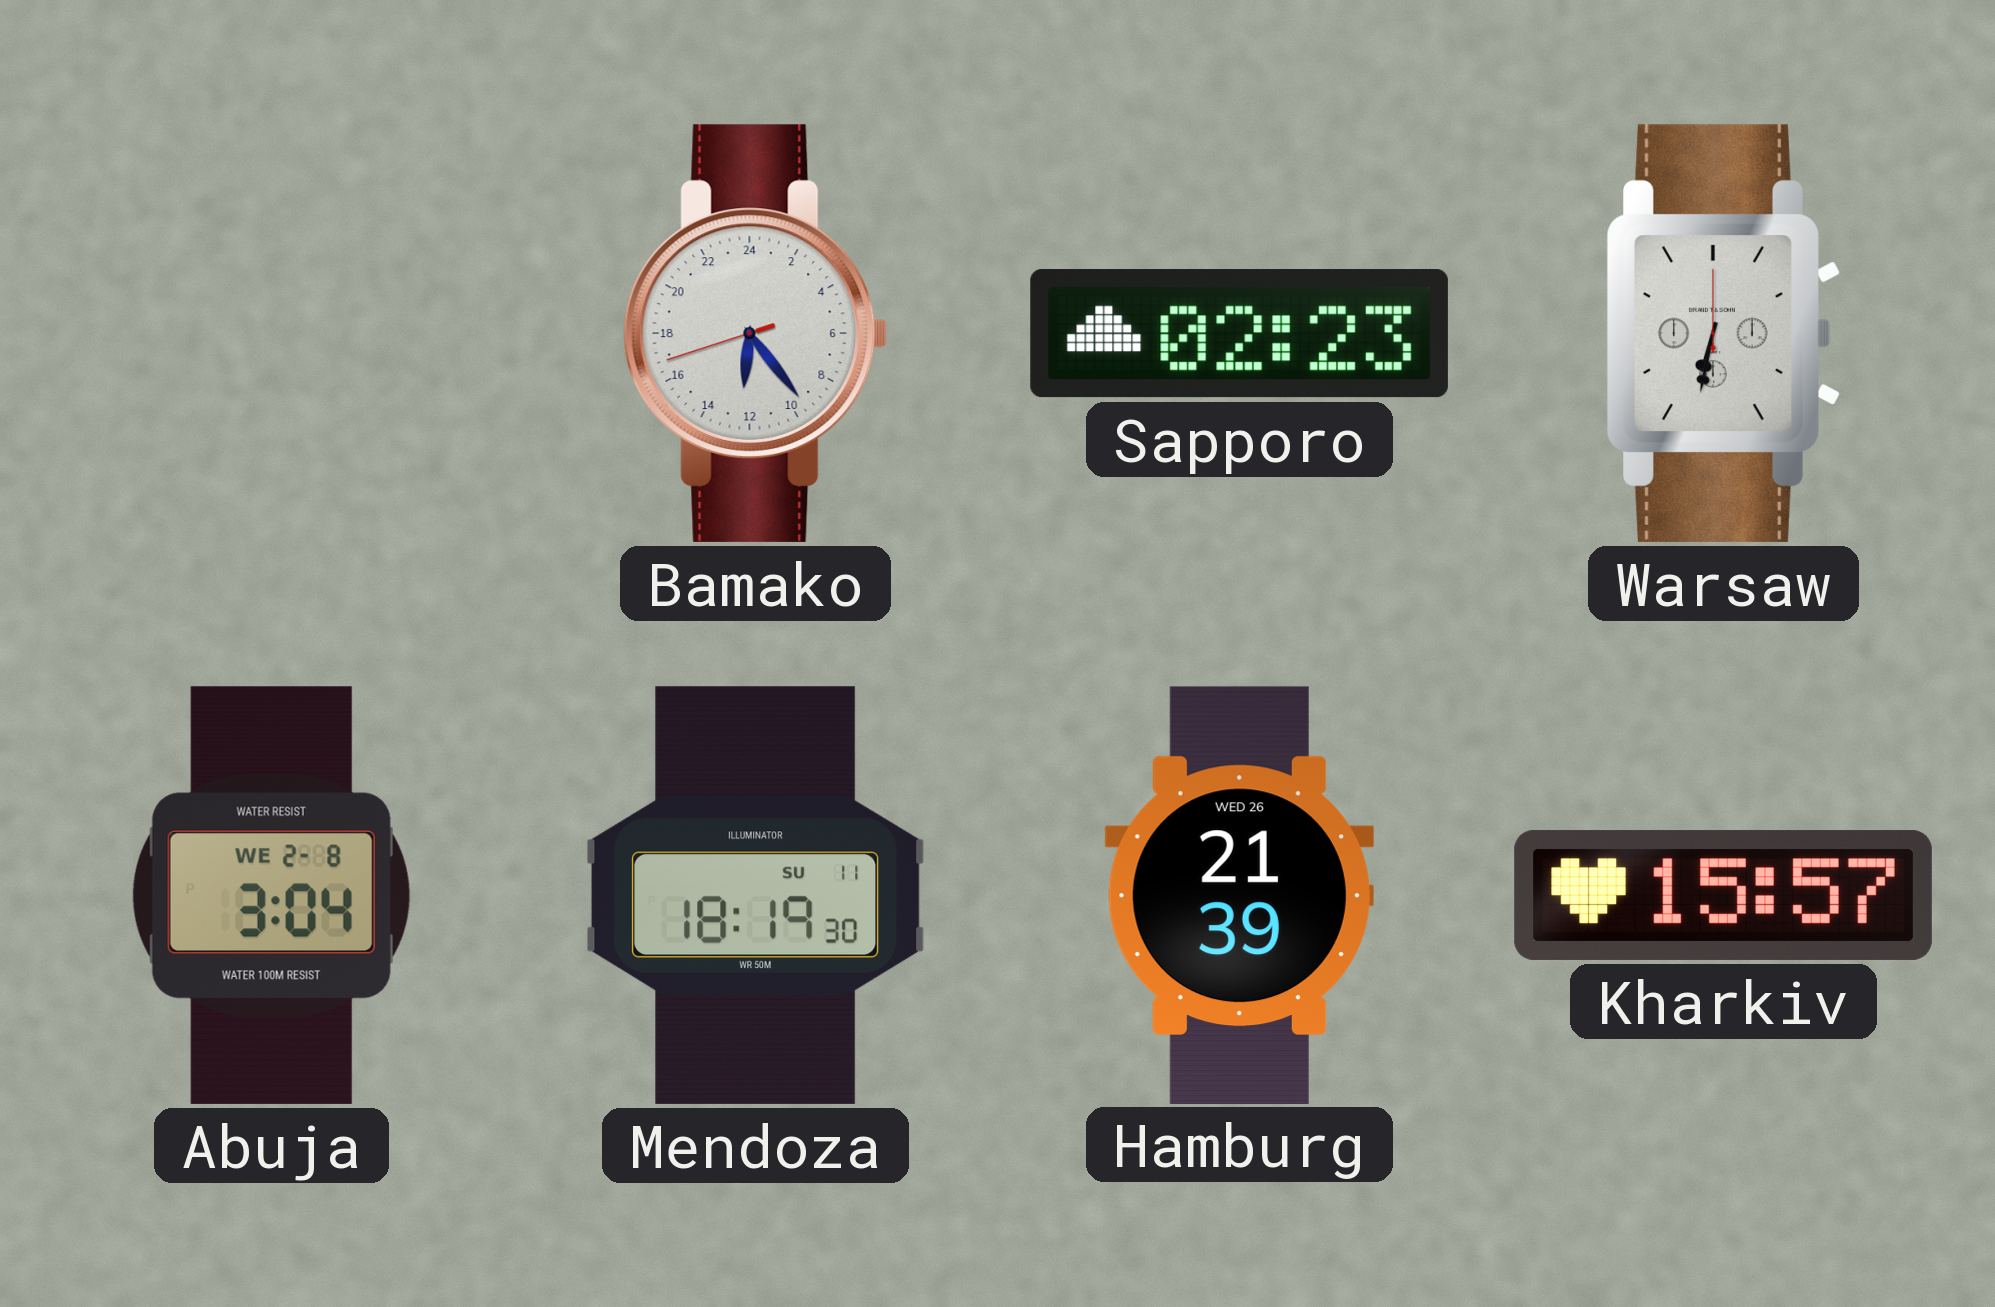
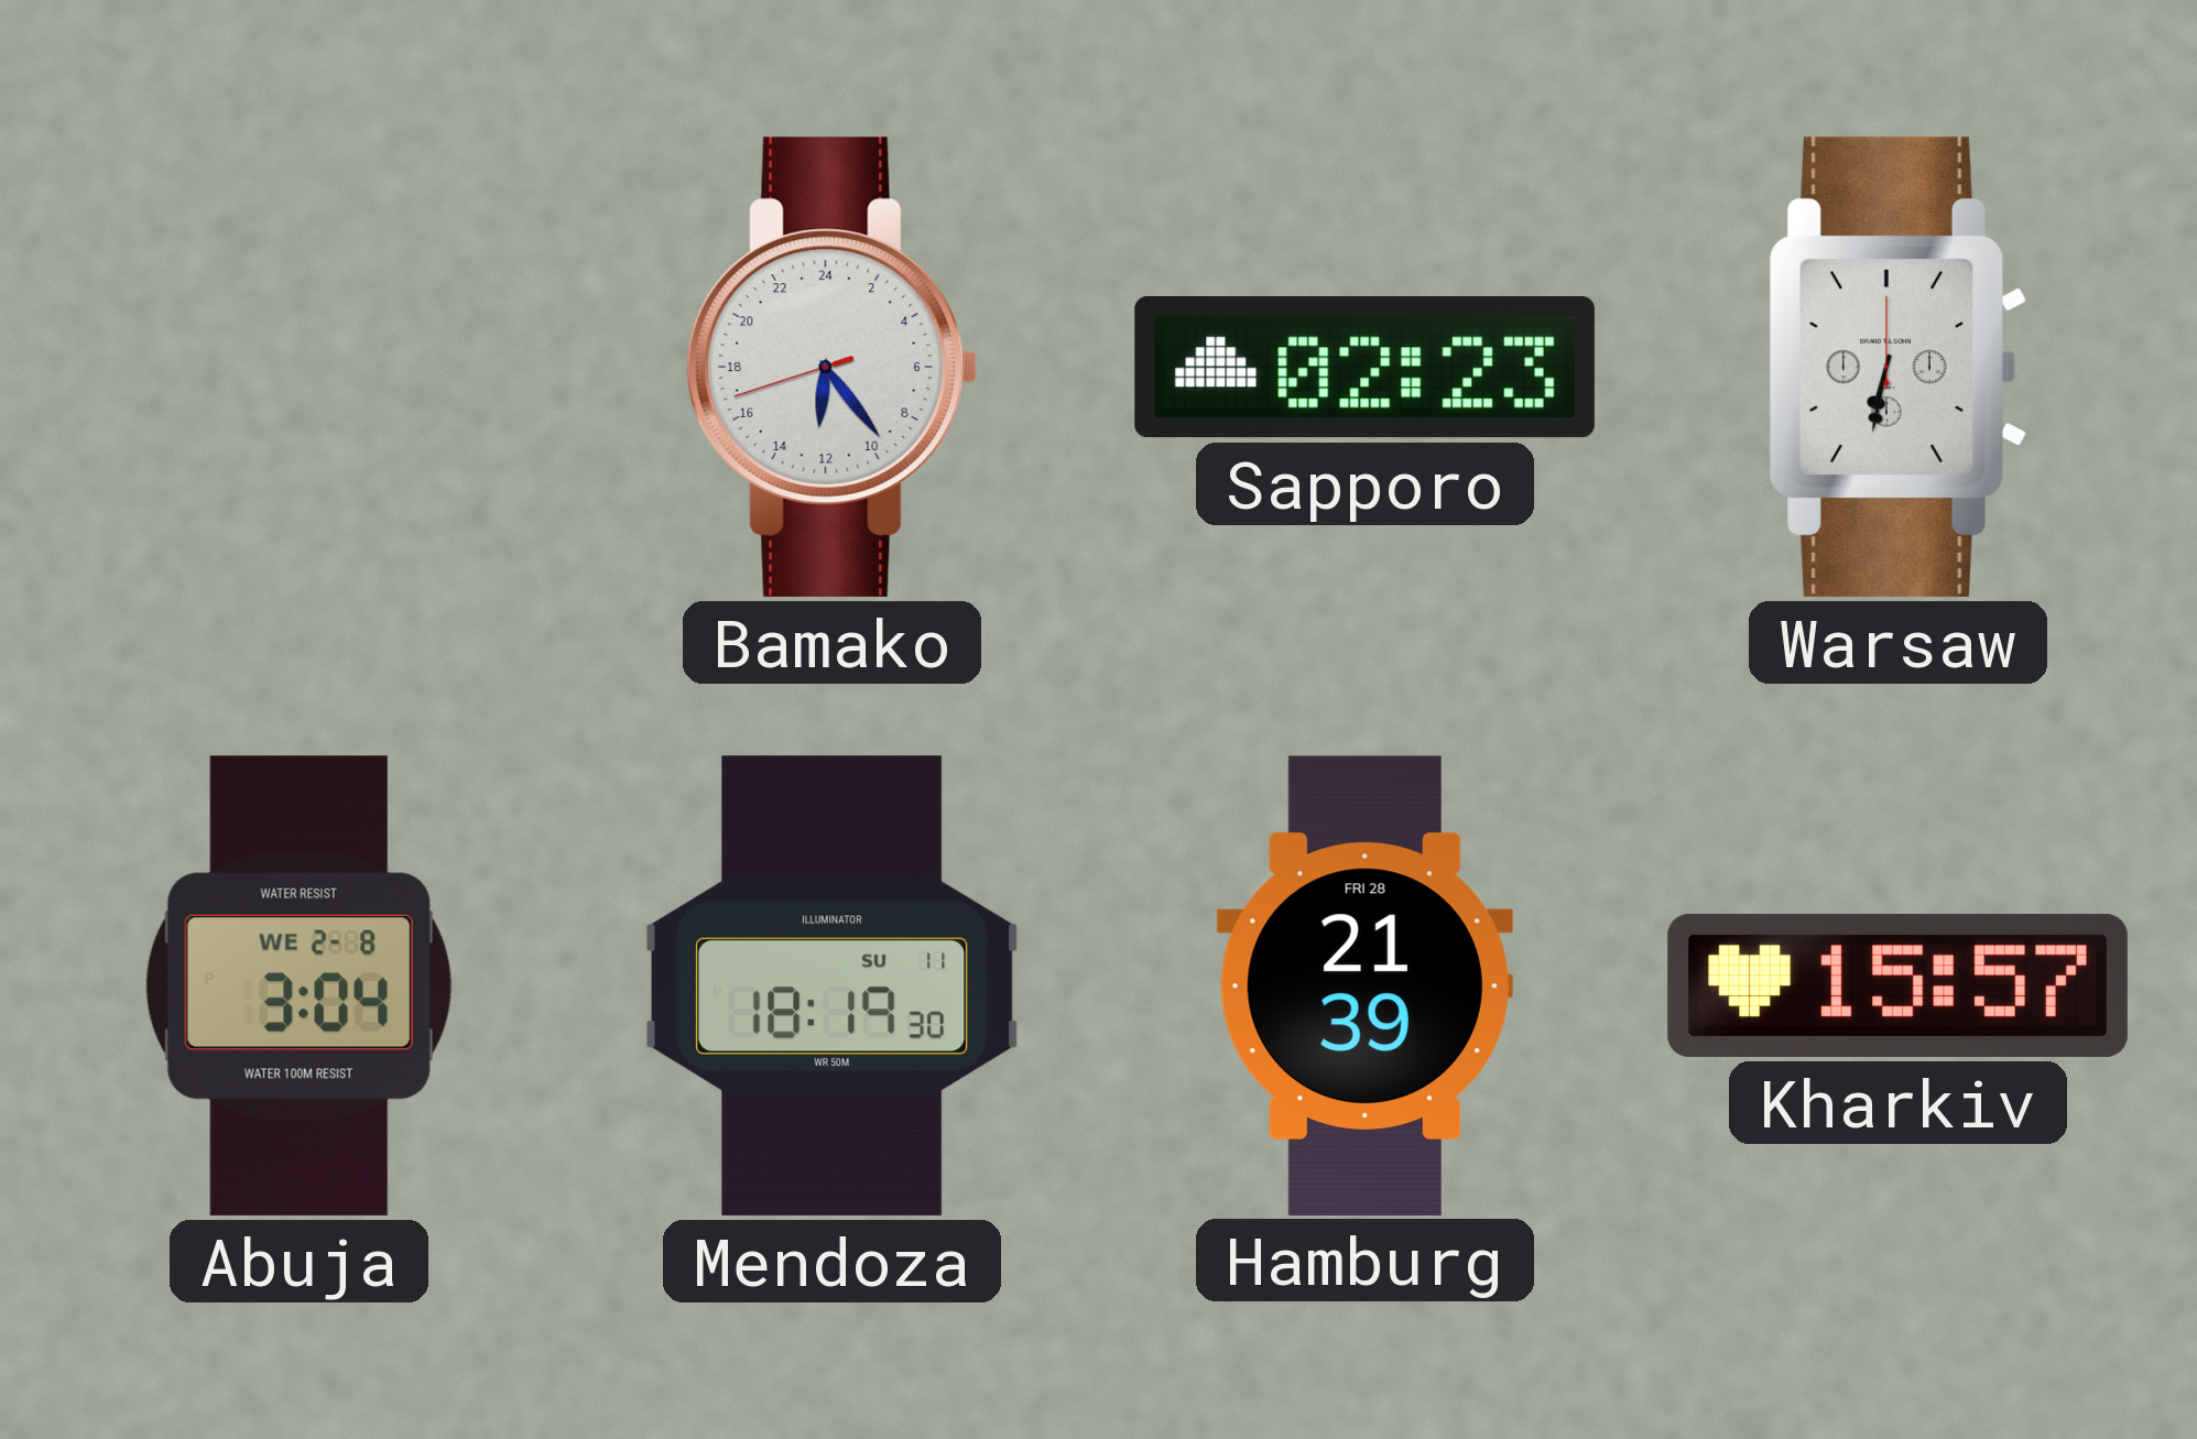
Hamburg date: WED 26 -> FRI 28 (1364, 985)
